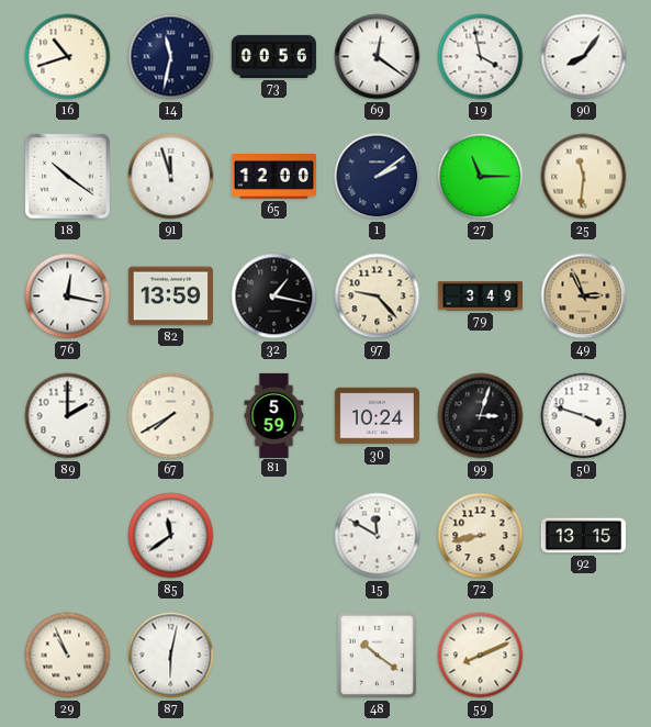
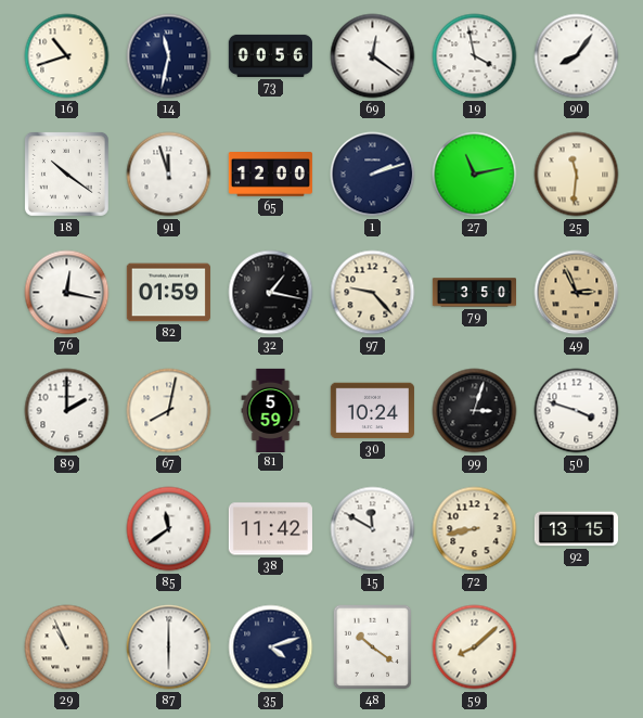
1: 2:09 -> 2:12 (373, 175)
27: 11:15 -> 11:13 (475, 175)
82: 13:59 -> 01:59 (168, 293)
79: 3:49 -> 3:50 (474, 293)
67: 7:40 -> 8:02 (169, 411)
38: none -> 11:42 (270, 529)
87: 6:02 -> 6:00 (169, 648)
35: none -> 4:12 (271, 648)
59: 8:11 -> 8:08 (475, 648)
